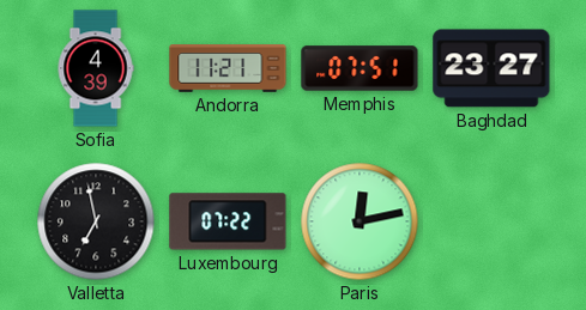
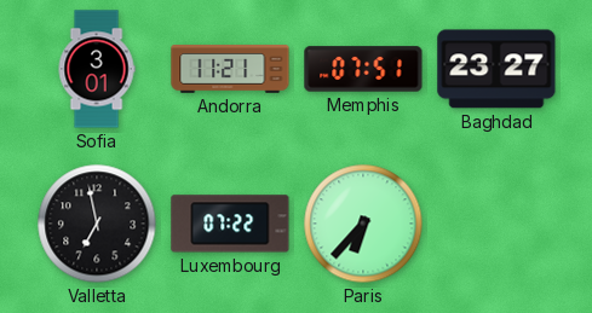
Sofia: 4:39 -> 3:01 (97, 69)
Paris: 12:13 -> 6:37 (363, 224)
